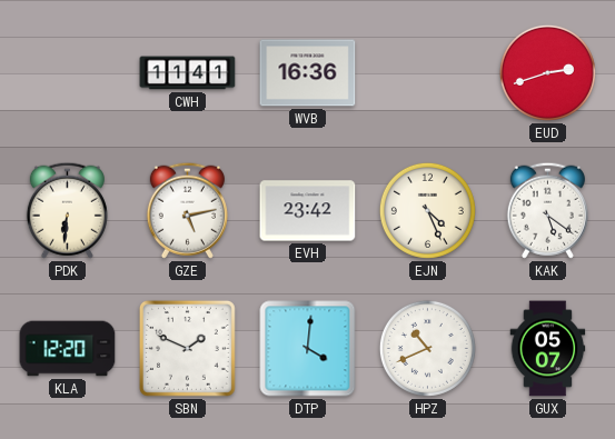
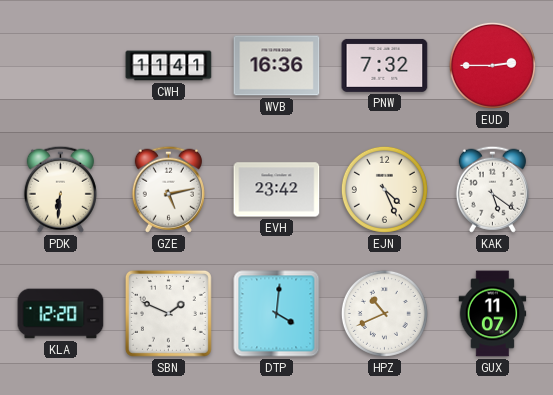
PNW: none -> 7:32 (385, 65)
EUD: 2:42 -> 2:45 (492, 65)
GUX: 05:07 -> 11:07 (493, 314)
